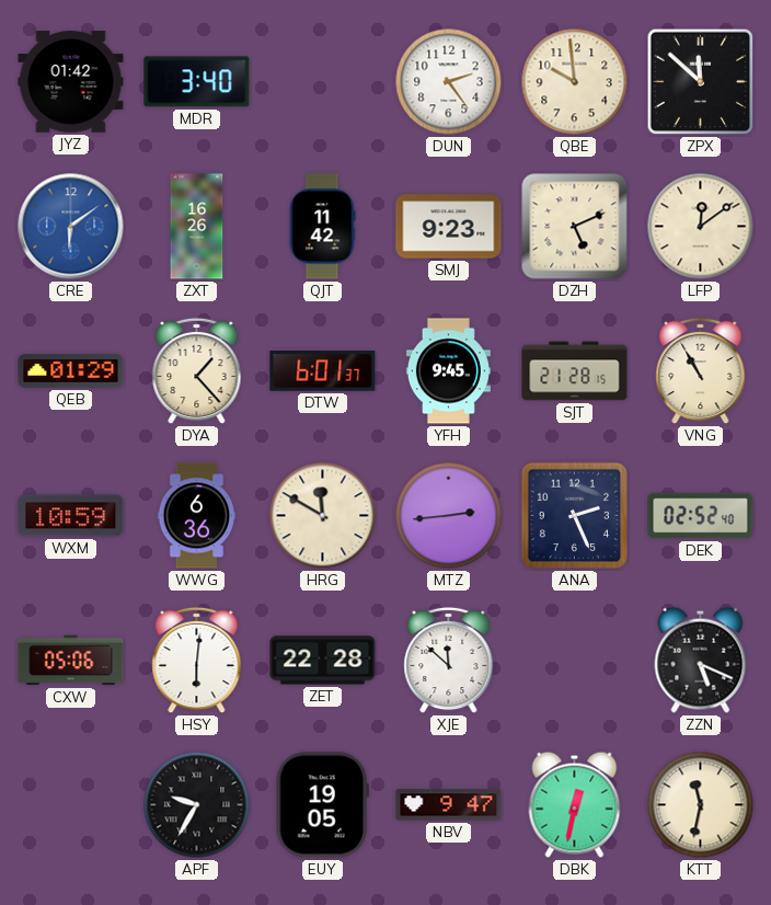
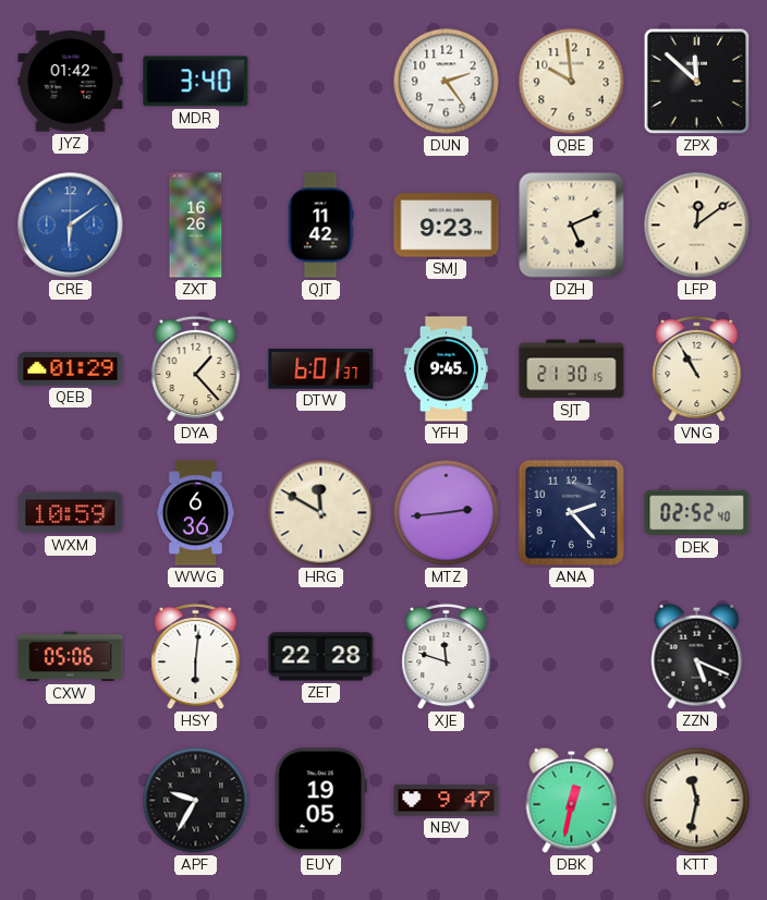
SJT: 21:28 -> 21:30 (572, 369)
ANA: 2:26 -> 2:23 (572, 513)
XJE: 11:52 -> 11:48 (447, 657)
